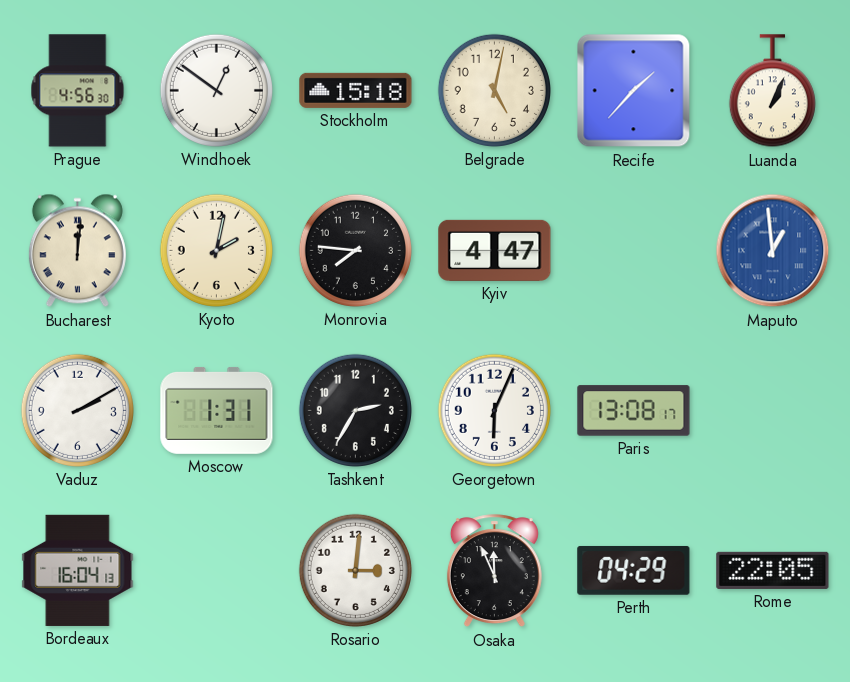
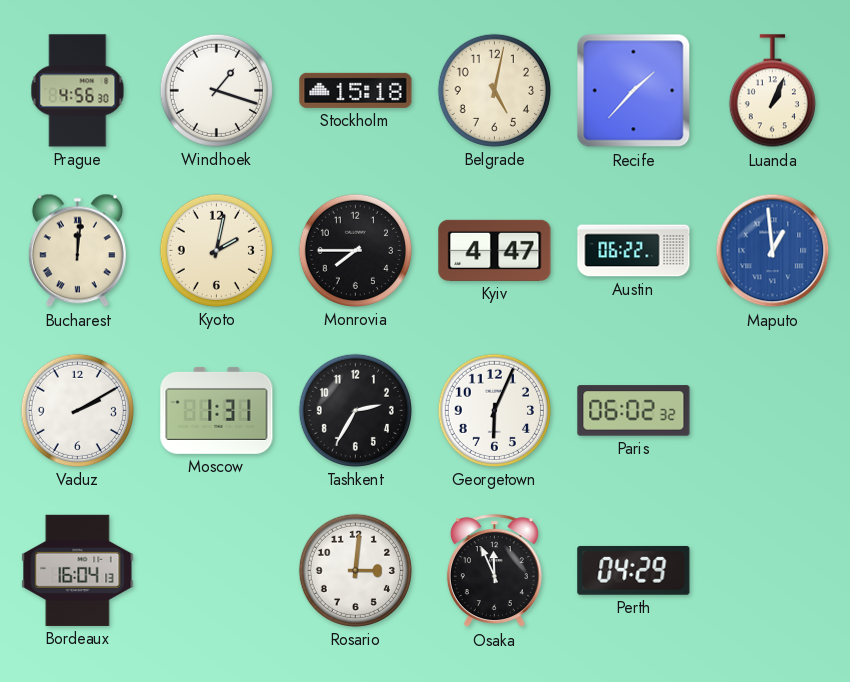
Windhoek: 12:51 -> 1:18 (216, 90)
Monrovia: 7:46 -> 7:45 (355, 250)
Austin: none -> 06:22 (634, 251)
Paris: 13:08 -> 06:02 (634, 411)
Rome: 22:05 -> none (773, 570)
